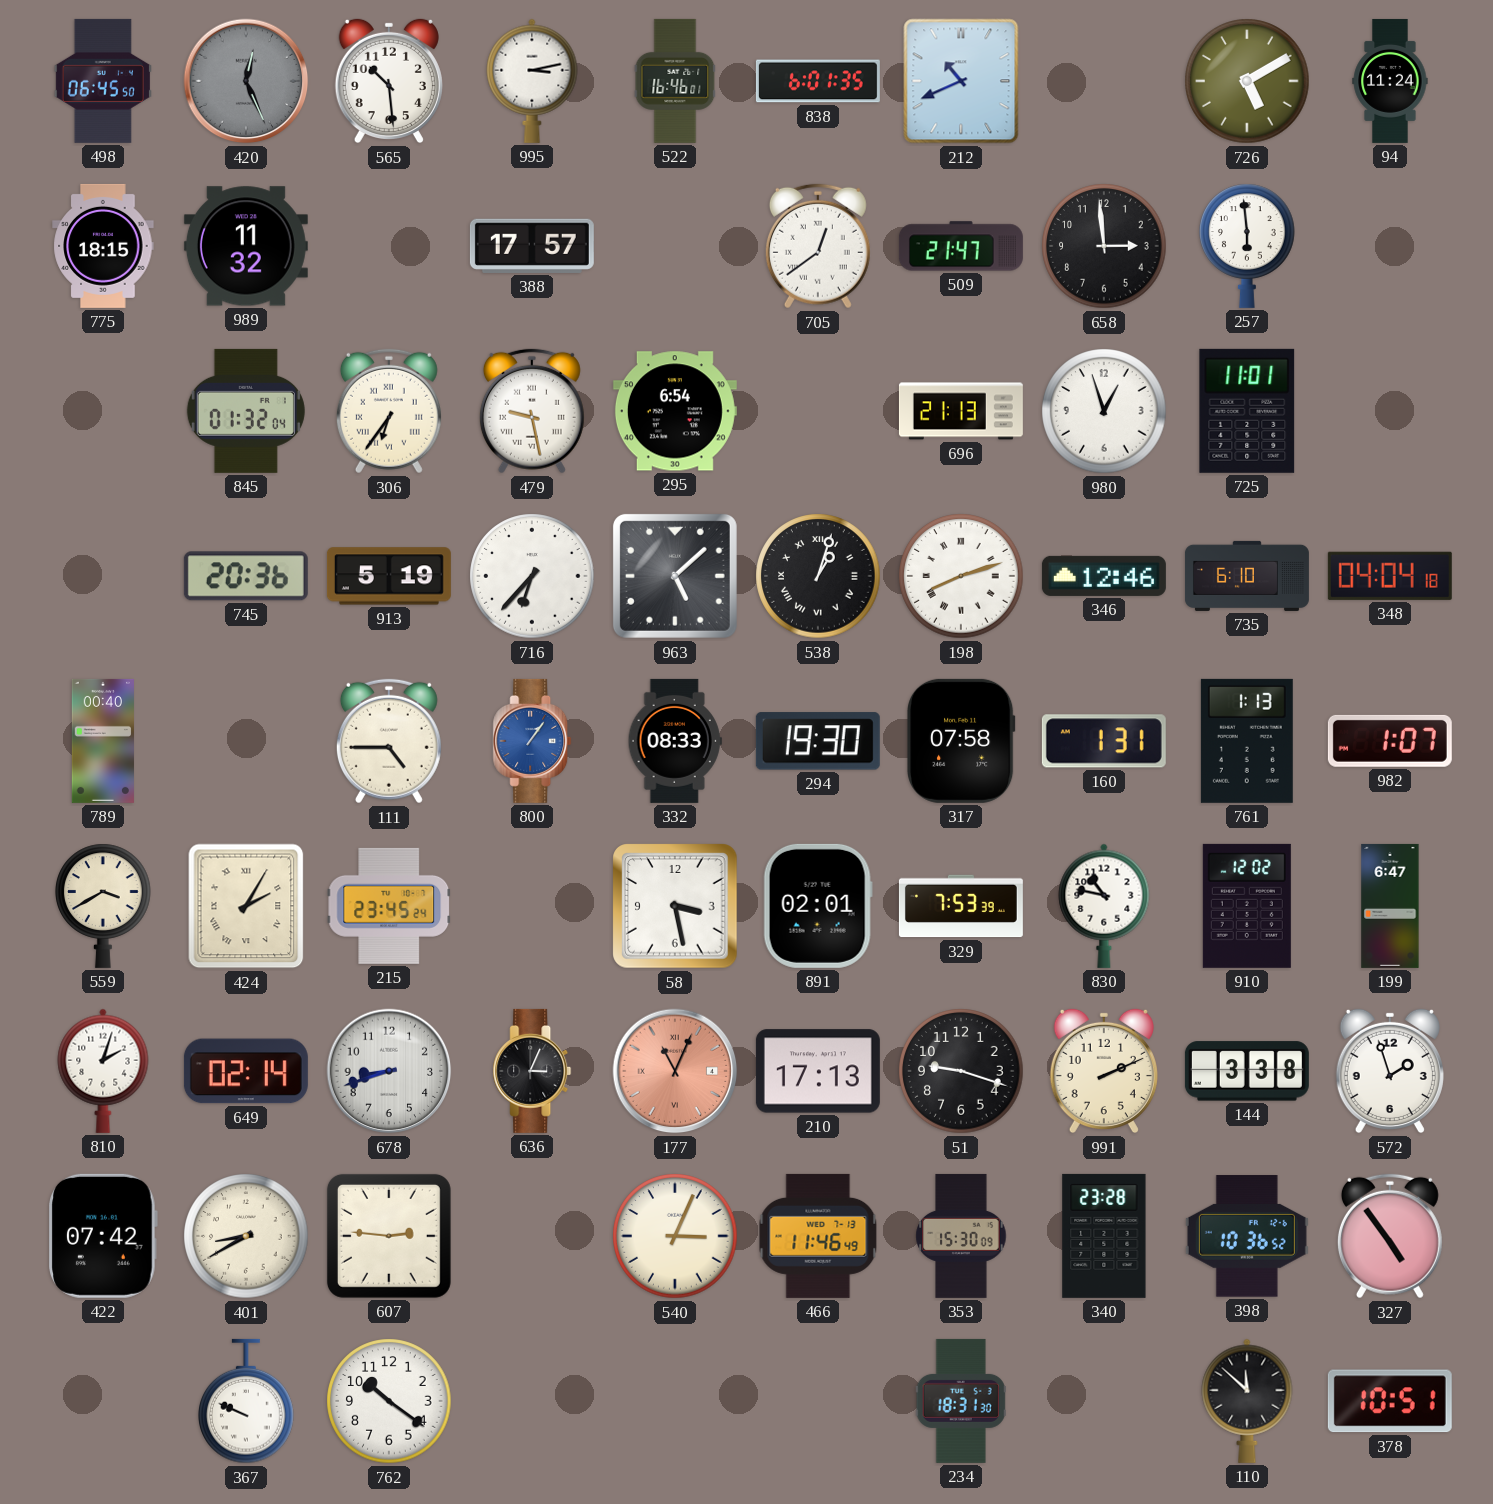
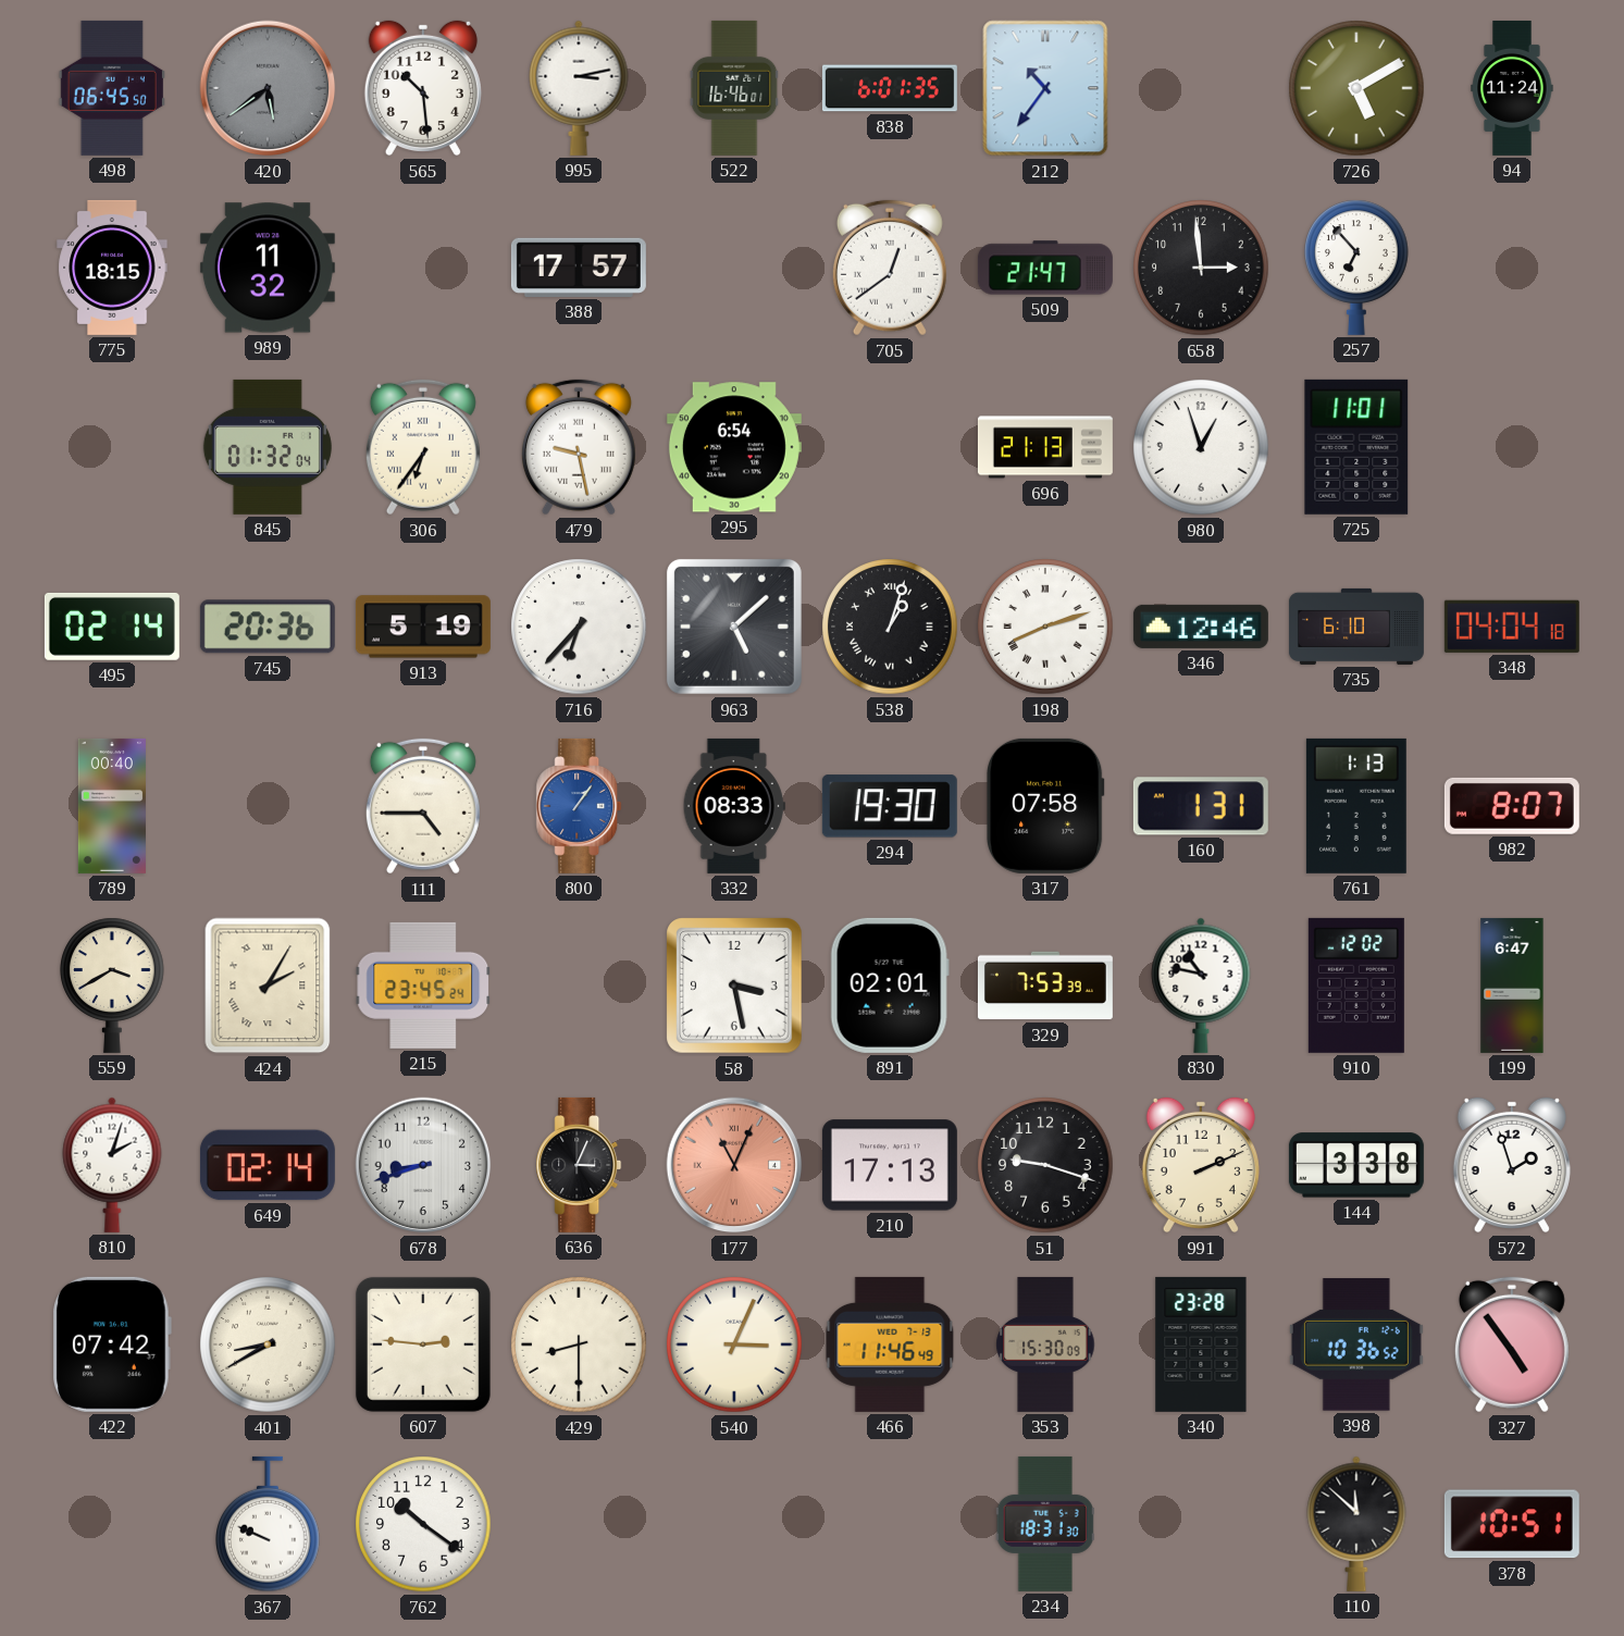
420: 12:26 -> 5:39 (268, 88)
212: 10:41 -> 10:36 (1045, 88)
257: 5:59 -> 6:53 (1358, 268)
495: none -> 02:14 (112, 627)
982: 1:07 -> 8:07 (1512, 806)
429: none -> 8:30 (579, 1344)
